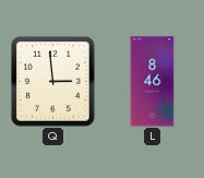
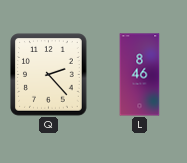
Q: 2:59 -> 2:23 (49, 75)
